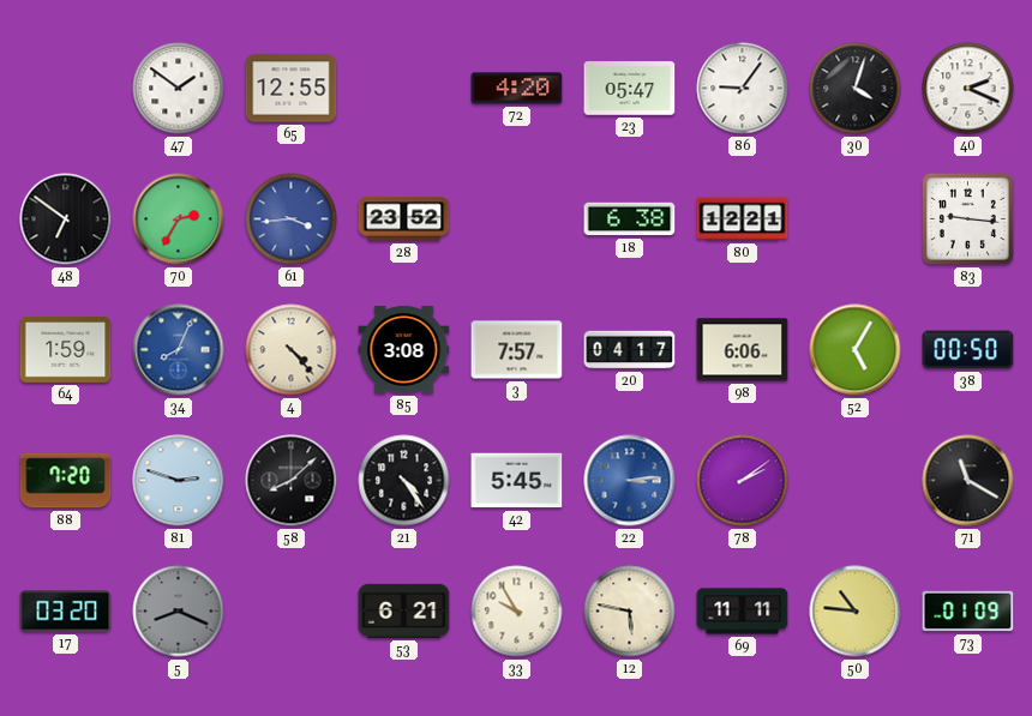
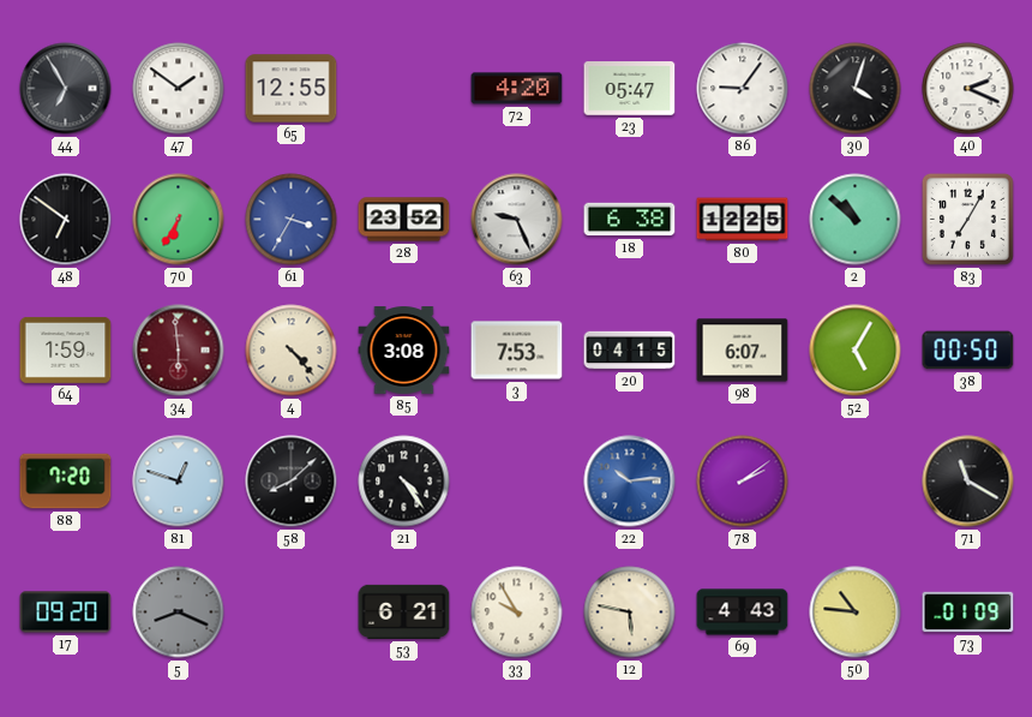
44: none -> 6:55 (66, 89)
70: 2:35 -> 6:35 (179, 220)
61: 3:44 -> 3:35 (292, 220)
63: none -> 9:26 (517, 220)
80: 12:21 -> 12:25 (743, 220)
2: none -> 10:52 (856, 220)
83: 9:16 -> 7:05 (967, 219)
34: 8:04 -> 5:59 (179, 351)
34 dial: blue -> burgundy (179, 351)
3: 7:57 -> 7:53 (517, 351)
20: 04:17 -> 04:15 (630, 351)
98: 6:06 -> 6:07 (743, 351)
81: 2:48 -> 12:48 (179, 482)
42: 5:45 -> none (517, 481)
22: 3:14 -> 10:14 (630, 482)
17: 03:20 -> 09:20 (66, 613)
69: 11:11 -> 4:43 (743, 613)
